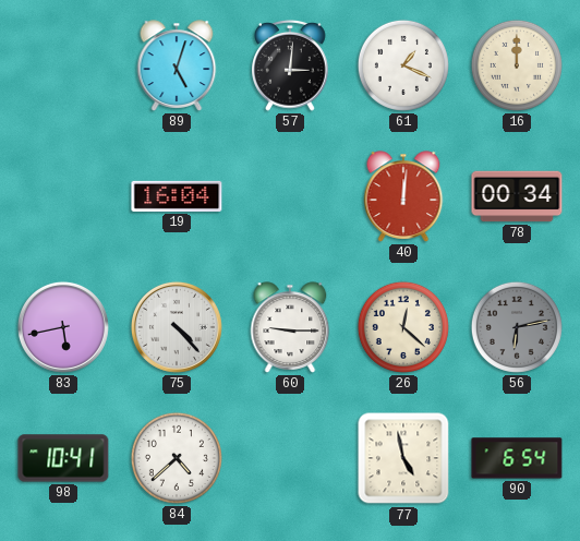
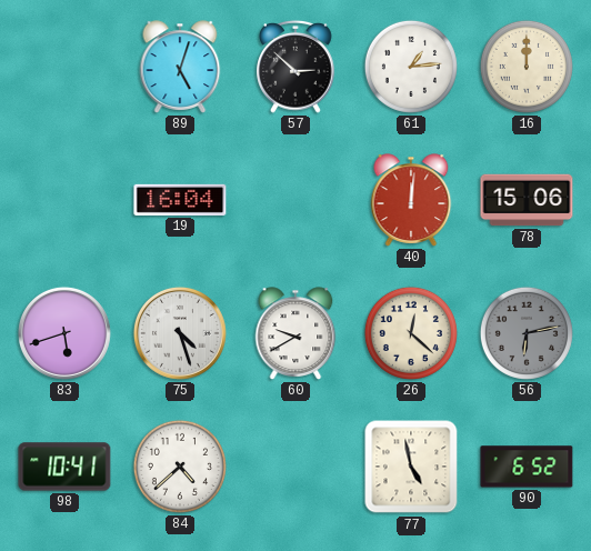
57: 3:01 -> 2:52 (295, 68)
61: 1:19 -> 1:14 (411, 67)
78: 00:34 -> 15:06 (527, 200)
83: 5:43 -> 5:42 (64, 333)
75: 4:23 -> 4:27 (180, 333)
60: 9:15 -> 9:40 (295, 333)
90: 6:54 -> 6:52 (527, 467)
